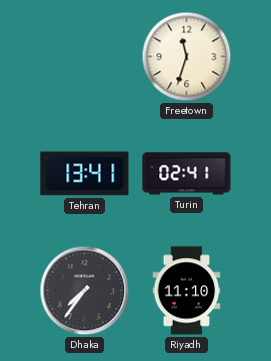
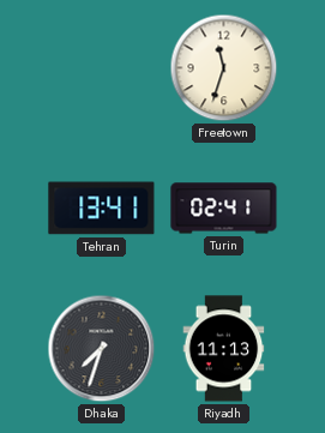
Dhaka: 7:36 -> 7:33 (102, 349)
Riyadh: 11:10 -> 11:13 (224, 349)
